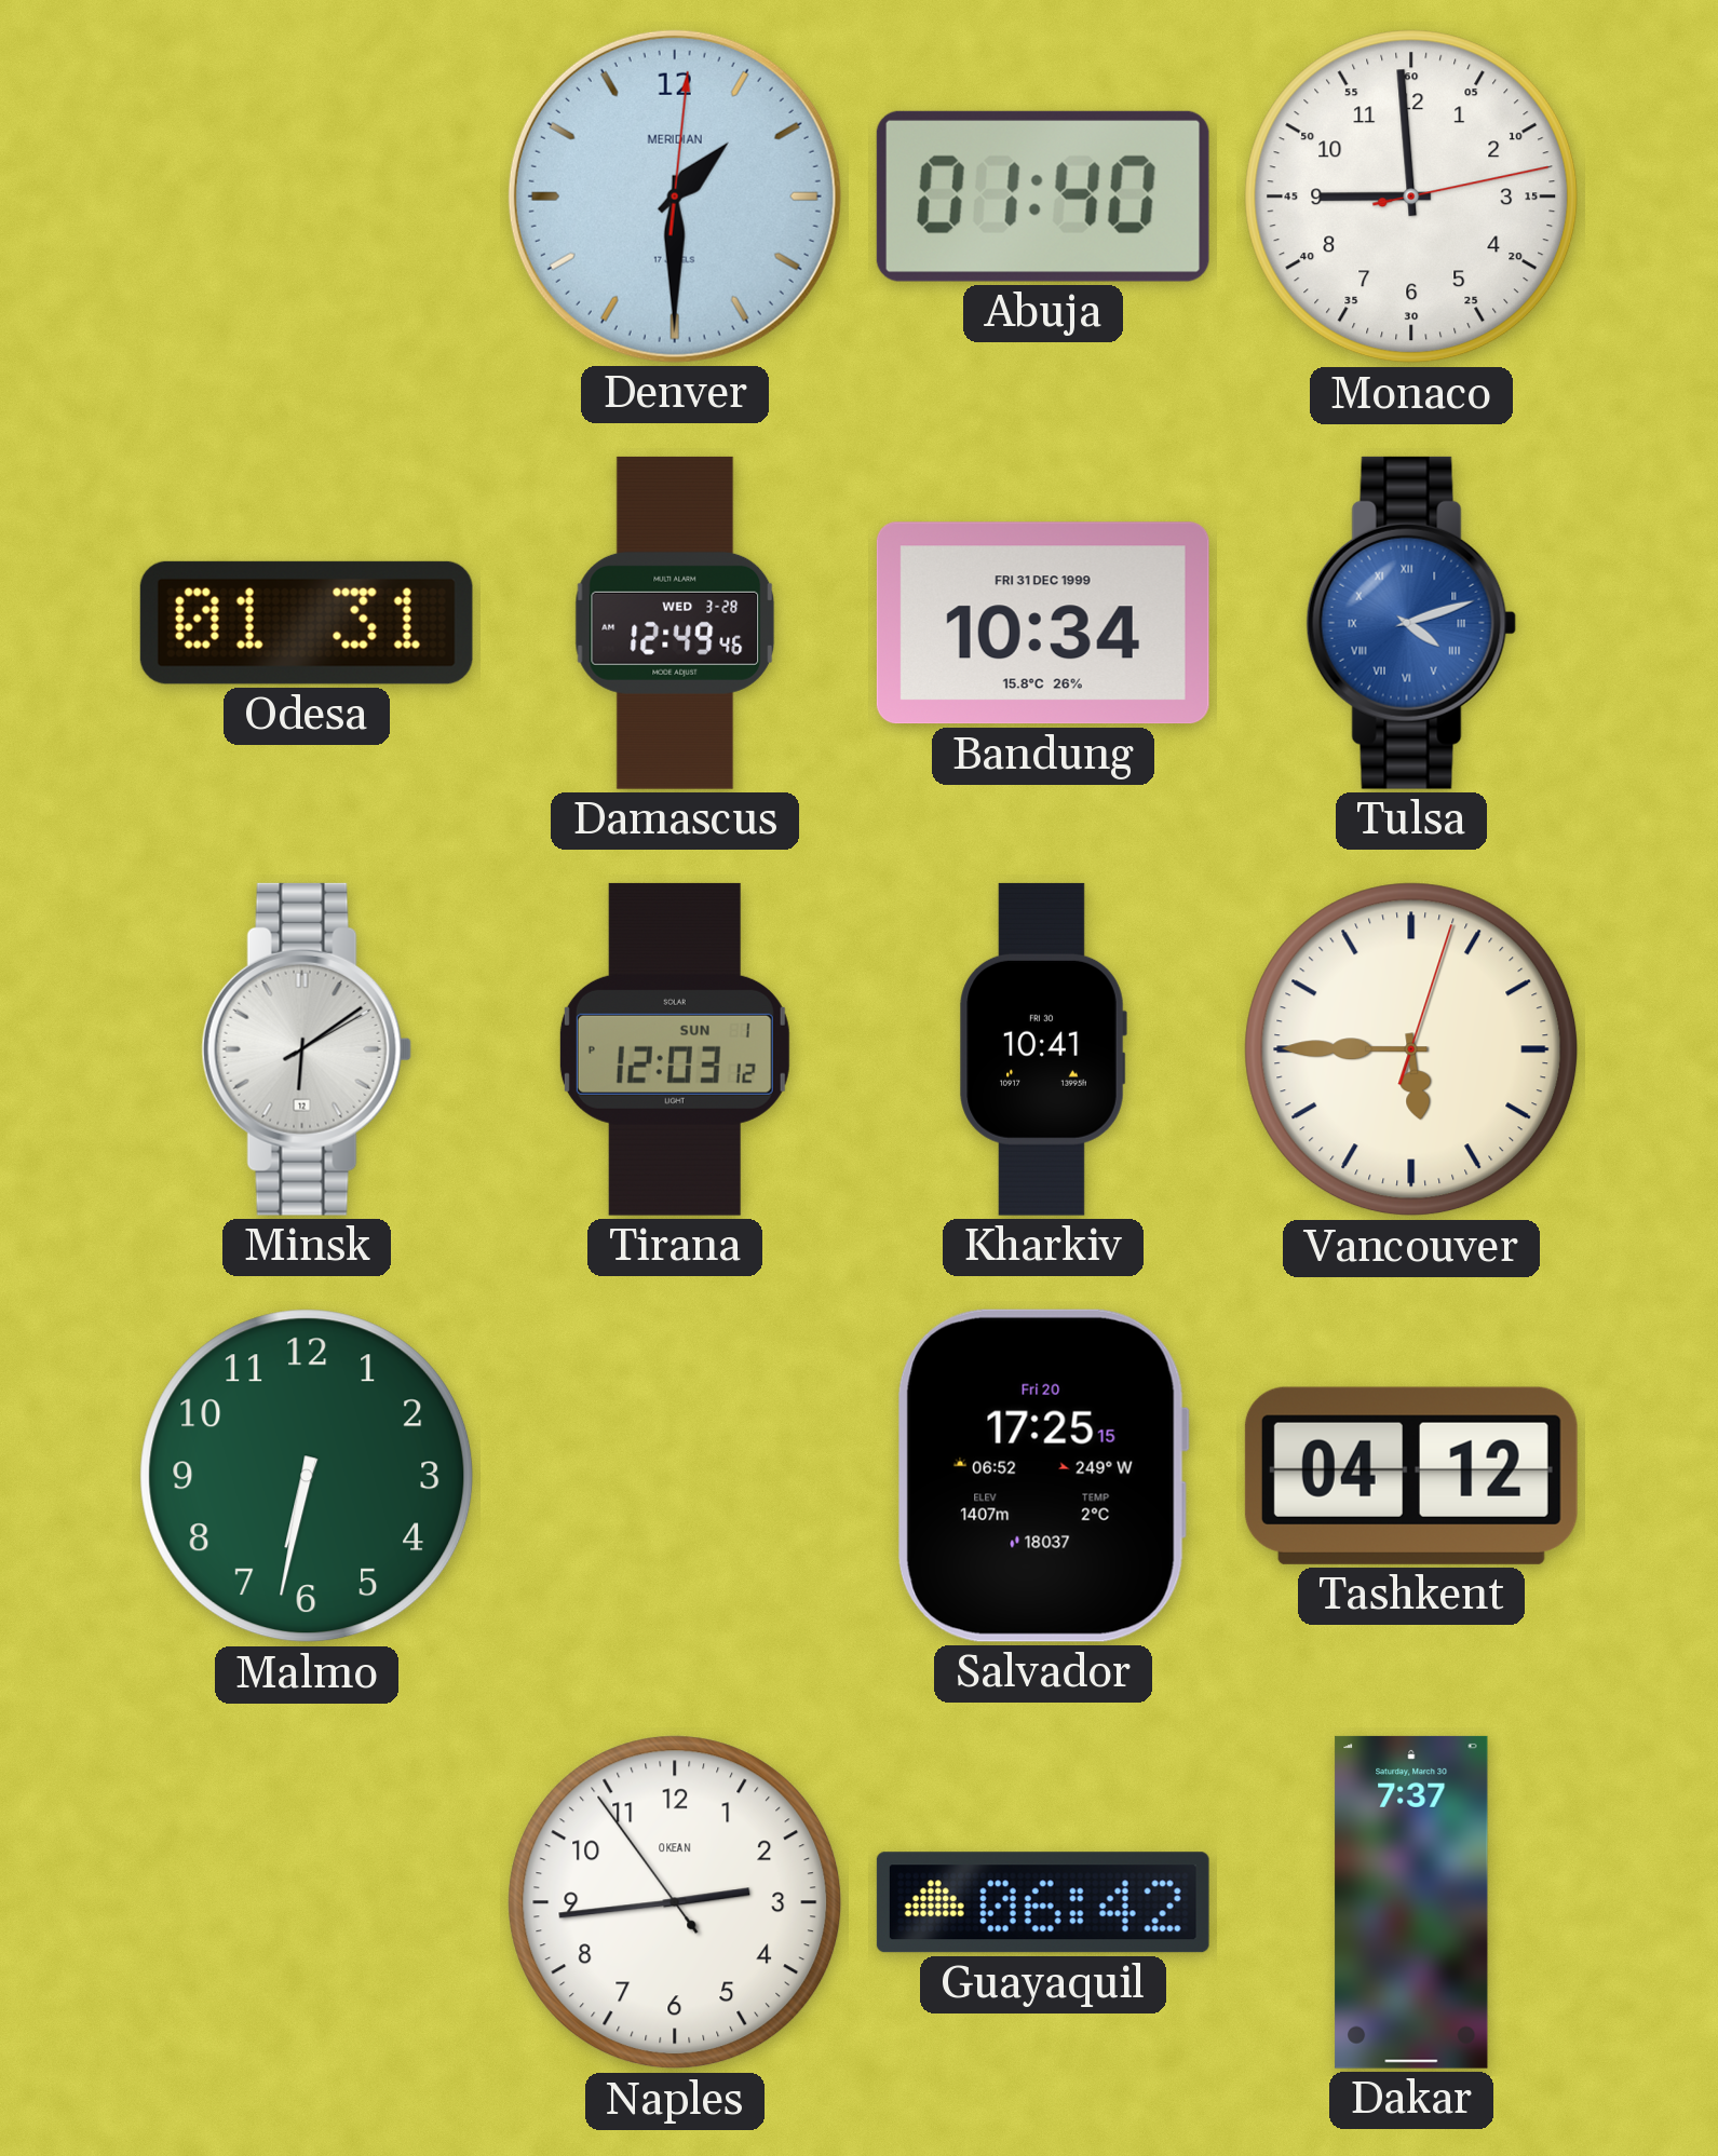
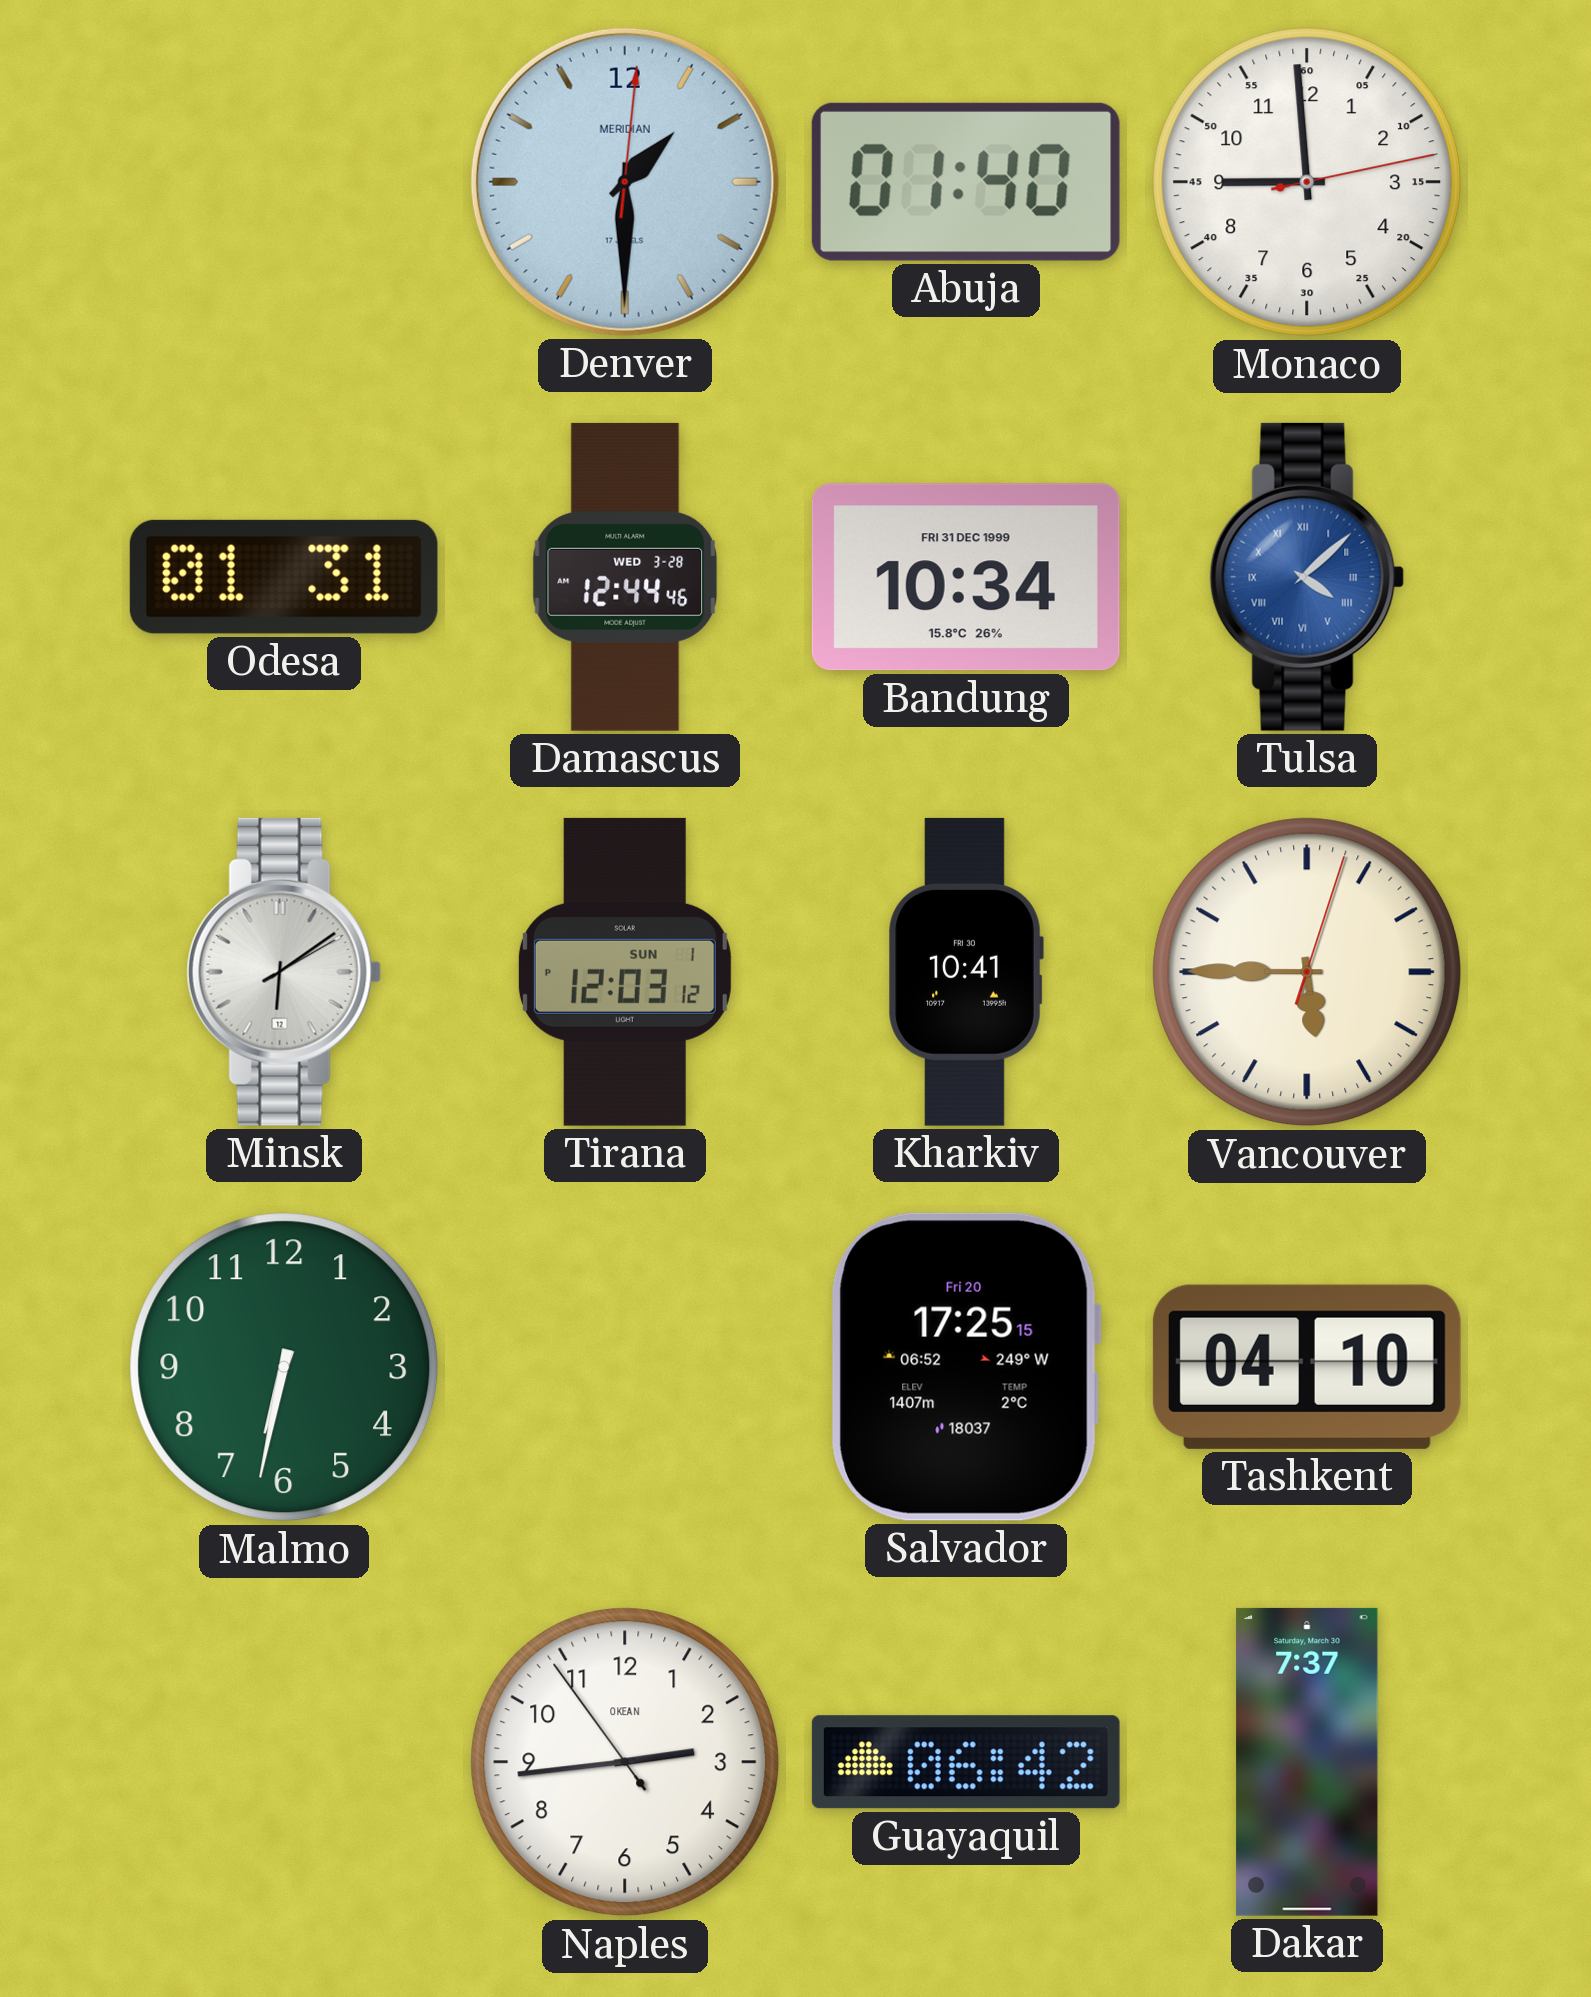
Damascus: 12:49 -> 12:44 (625, 577)
Tulsa: 4:12 -> 4:08 (1307, 577)
Tashkent: 04:12 -> 04:10 (1307, 1367)
